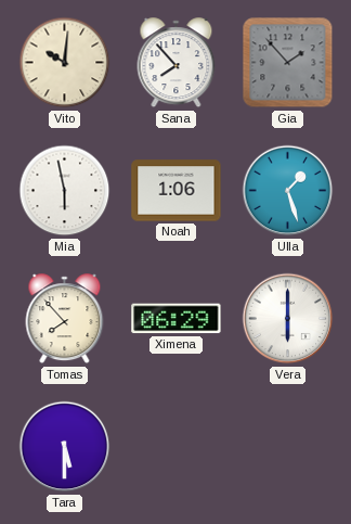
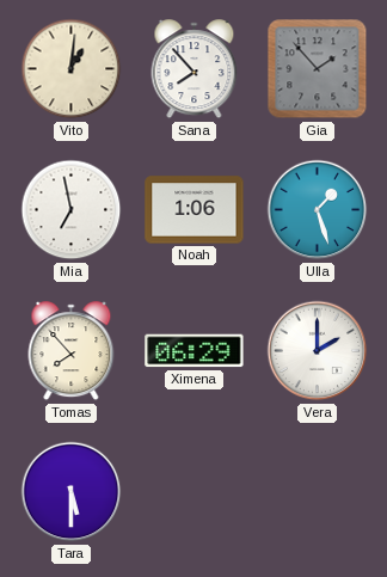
Vito: 10:01 -> 1:01 (72, 69)
Mia: 5:58 -> 6:58 (72, 210)
Vera: 6:00 -> 2:00 (318, 351)
